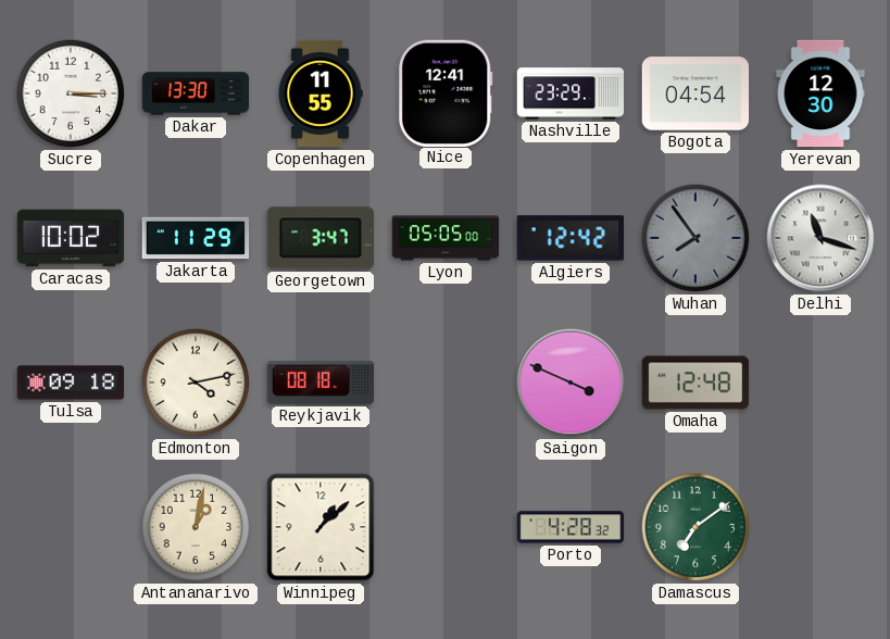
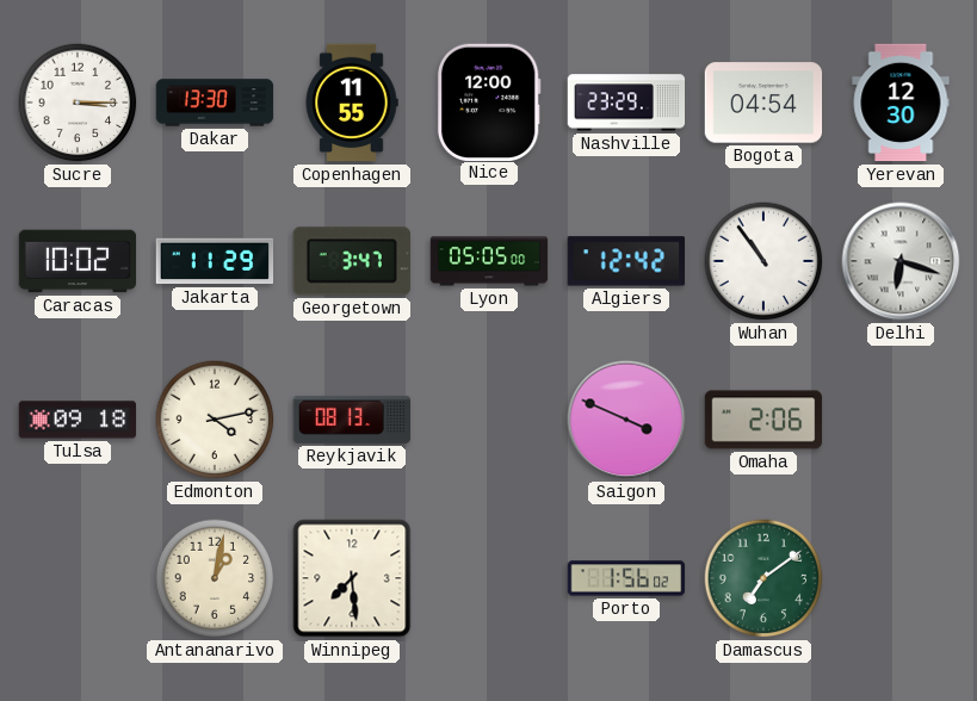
Nice: 12:41 -> 12:00 (489, 101)
Wuhan: 7:54 -> 10:54 (763, 261)
Wuhan dial: grey -> white (763, 261)
Delhi: 11:18 -> 6:18 (901, 261)
Reykjavik: 08:18 -> 08:13 (352, 420)
Omaha: 12:48 -> 2:06 (763, 420)
Winnipeg: 1:08 -> 7:29 (352, 578)
Porto: 4:28 -> 1:56 (626, 578)
